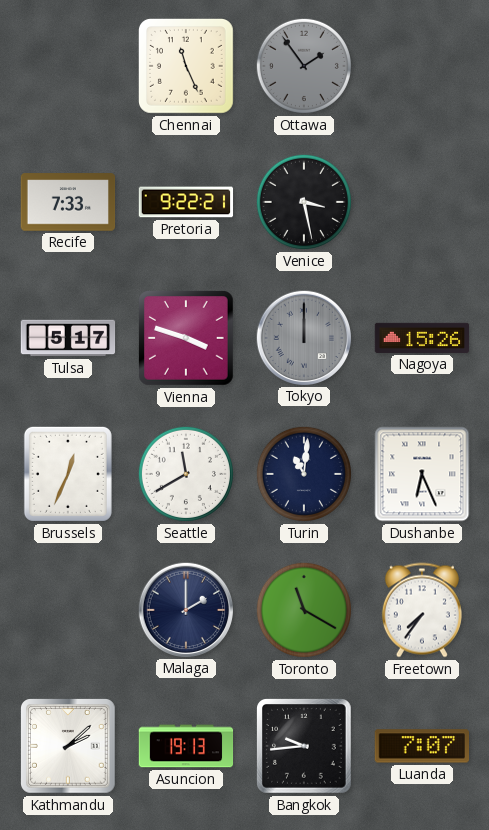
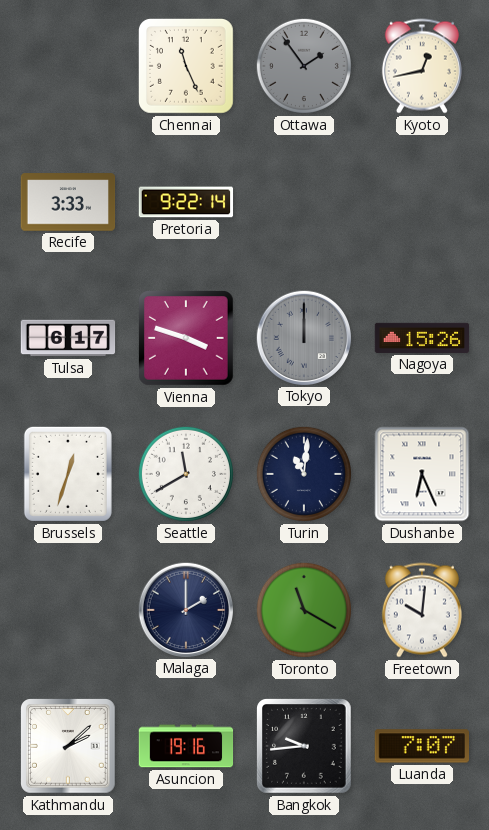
Kyoto: none -> 12:43 (422, 66)
Recife: 7:33 -> 3:33 (68, 202)
Pretoria: 9:22:21 -> 9:22:14 (186, 202)
Venice: 3:28 -> none (304, 202)
Tulsa: 5:17 -> 6:17 (68, 338)
Brussels: 12:34 -> 12:33 (68, 474)
Freetown: 7:36 -> 10:01 (422, 610)
Asuncion: 19:13 -> 19:16 (186, 746)
